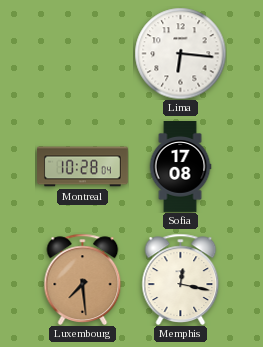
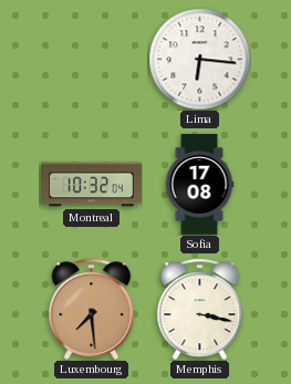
Montreal: 10:28 -> 10:32 (92, 185)
Memphis: 12:17 -> 3:17 (200, 309)
